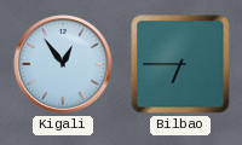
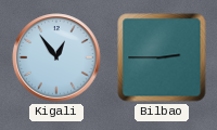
Bilbao: 6:45 -> 2:45 (162, 57)
